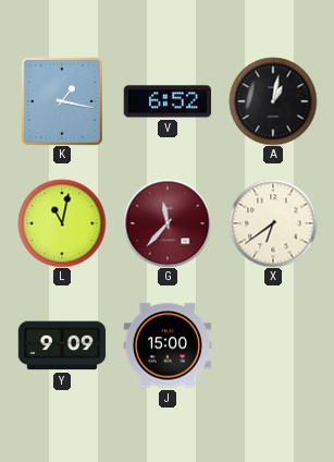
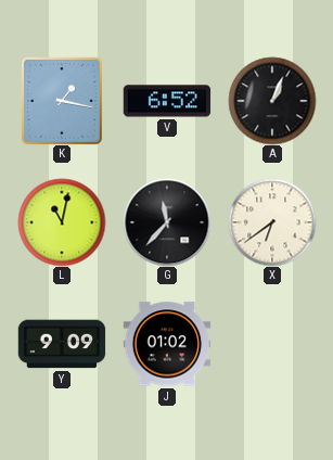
A: 1:02 -> 1:04 (272, 101)
G dial: burgundy -> black (167, 222)
J: 15:00 -> 01:02 (167, 344)
